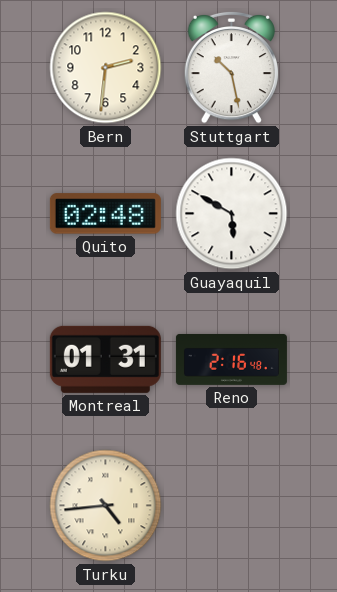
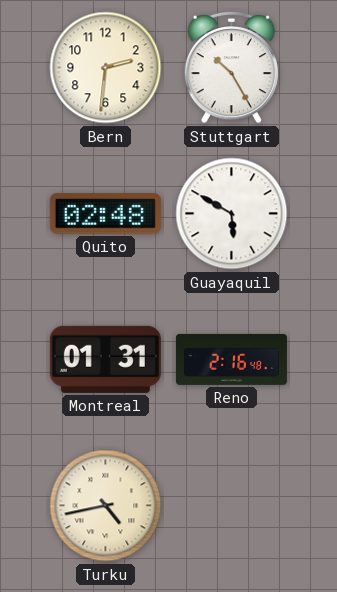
Stuttgart: 10:28 -> 10:25 (231, 67)
Turku: 4:44 -> 4:43 (106, 506)
